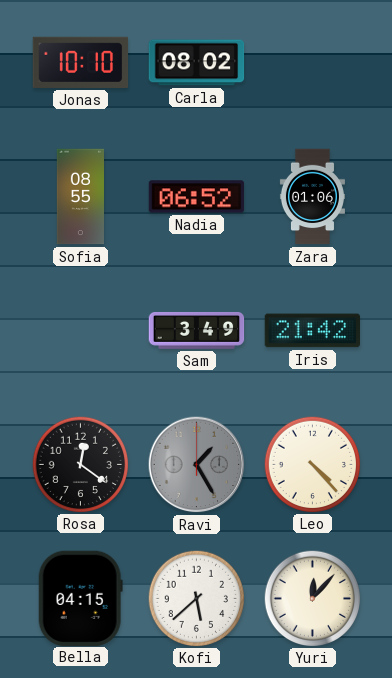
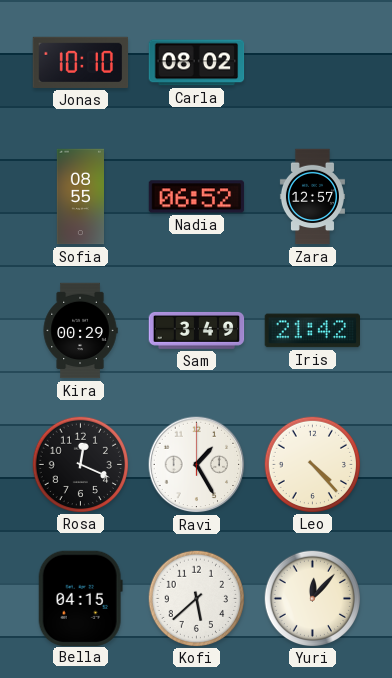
Zara: 01:06 -> 12:57 (312, 197)
Kira: none -> 00:29 (80, 331)
Rosa: 12:21 -> 12:19 (80, 464)
Ravi dial: grey -> white (197, 465)
